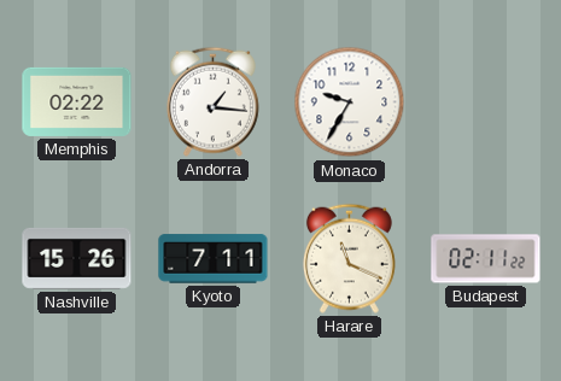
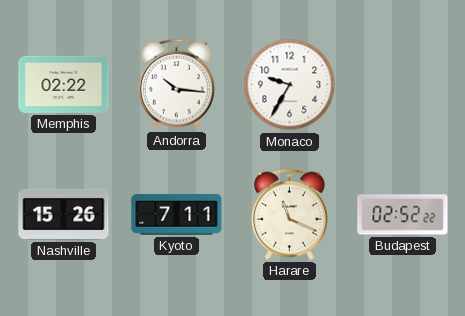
Andorra: 1:16 -> 10:16 (176, 84)
Budapest: 02:11 -> 02:52 (403, 215)
